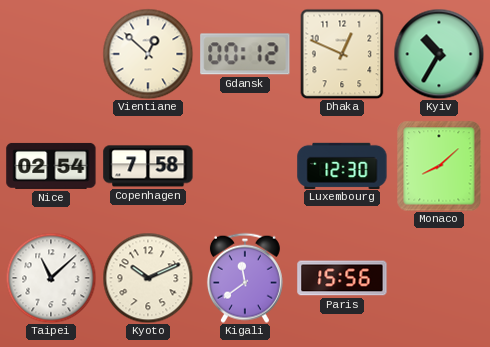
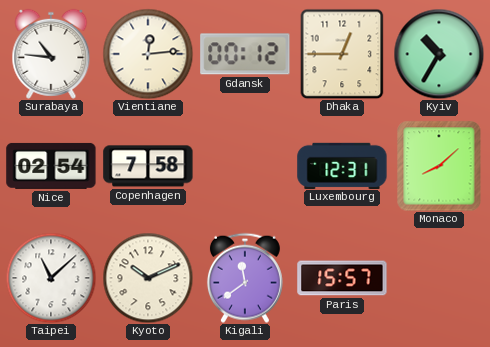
Surabaya: none -> 10:46 (51, 54)
Vientiane: 12:52 -> 12:14 (148, 54)
Dhaka: 12:49 -> 12:45 (342, 54)
Luxembourg: 12:30 -> 12:31 (342, 165)
Paris: 15:56 -> 15:57 (342, 278)
